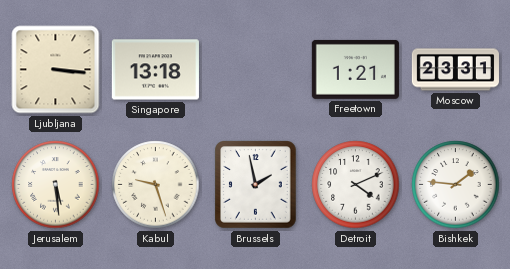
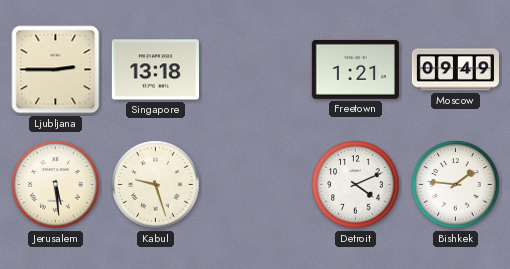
Ljubljana: 3:16 -> 2:45 (56, 70)
Moscow: 23:31 -> 09:49 (455, 70)
Brussels: 1:58 -> none (256, 185)
